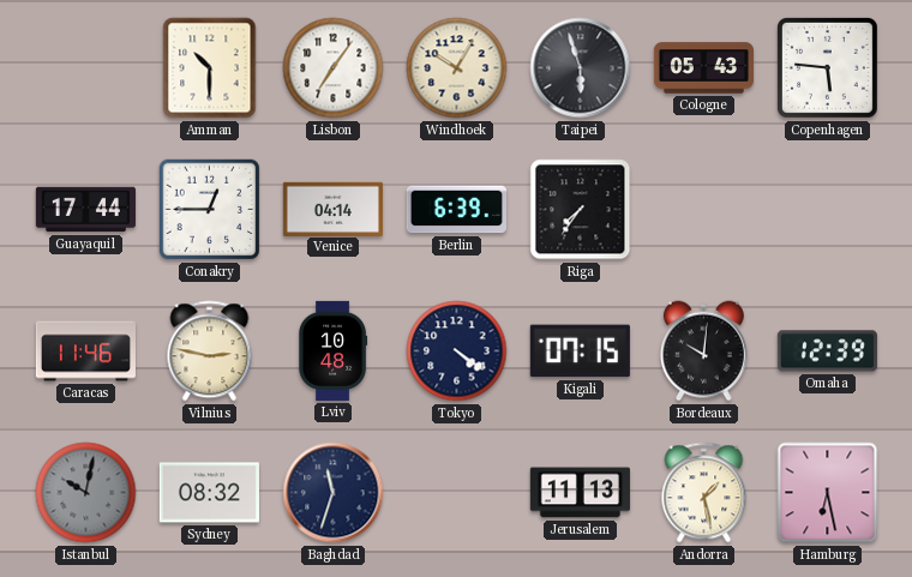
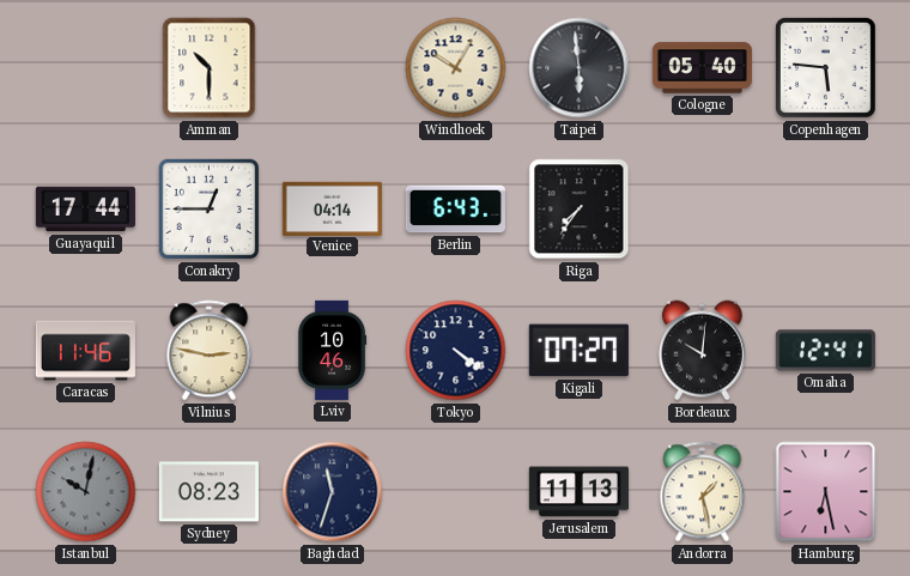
Lisbon: 7:06 -> none (334, 68)
Taipei: 5:57 -> 5:59 (580, 68)
Cologne: 05:43 -> 05:40 (702, 68)
Berlin: 6:39 -> 6:43 (455, 210)
Lviv: 10:48 -> 10:46 (333, 350)
Kigali: 07:15 -> 07:27 (578, 351)
Omaha: 12:39 -> 12:41 (825, 351)
Sydney: 08:32 -> 08:23 (208, 492)
